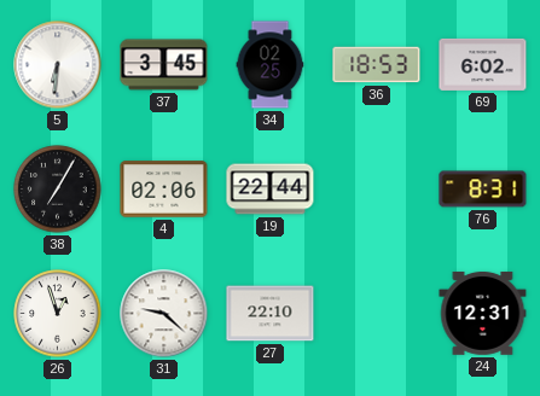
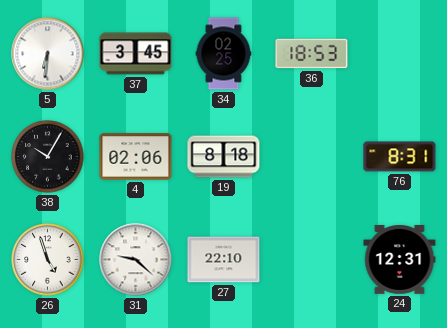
69: 6:02 -> none (483, 64)
38: 7:05 -> 10:05 (48, 157)
19: 22:44 -> 8:18 (224, 157)
26: 12:57 -> 4:57 (48, 260)
